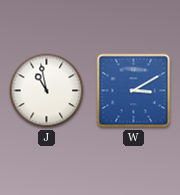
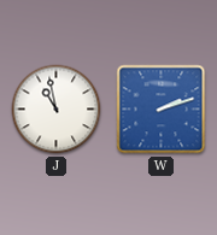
W: 3:10 -> 2:12 (162, 110)
